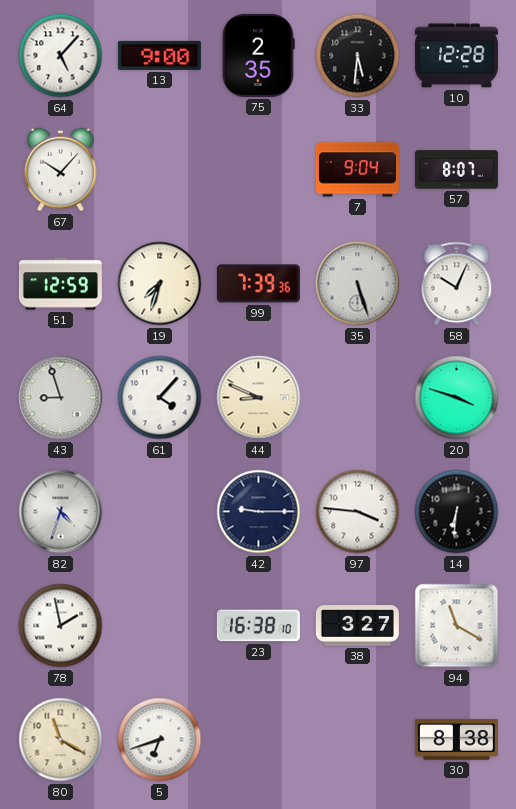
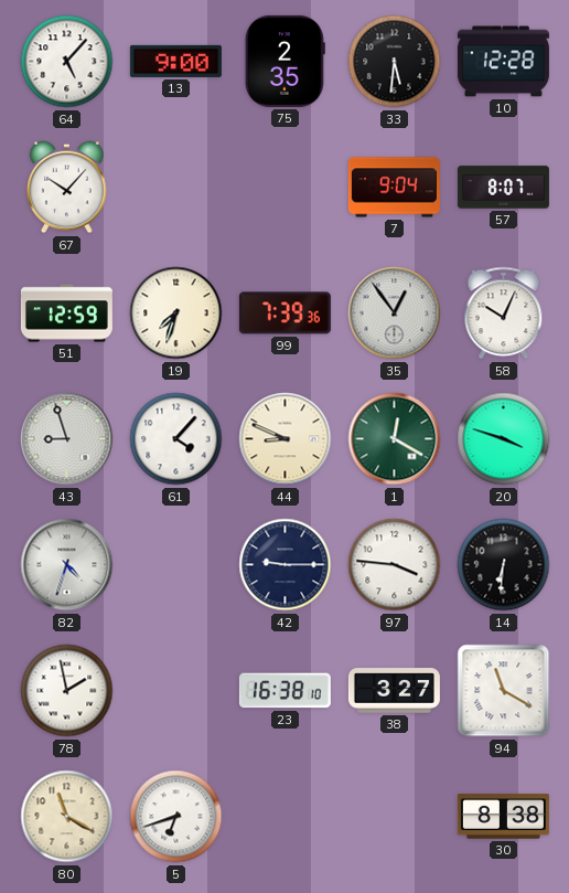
35: 5:27 -> 12:54 (395, 313)
1: none -> 12:20 (395, 439)
